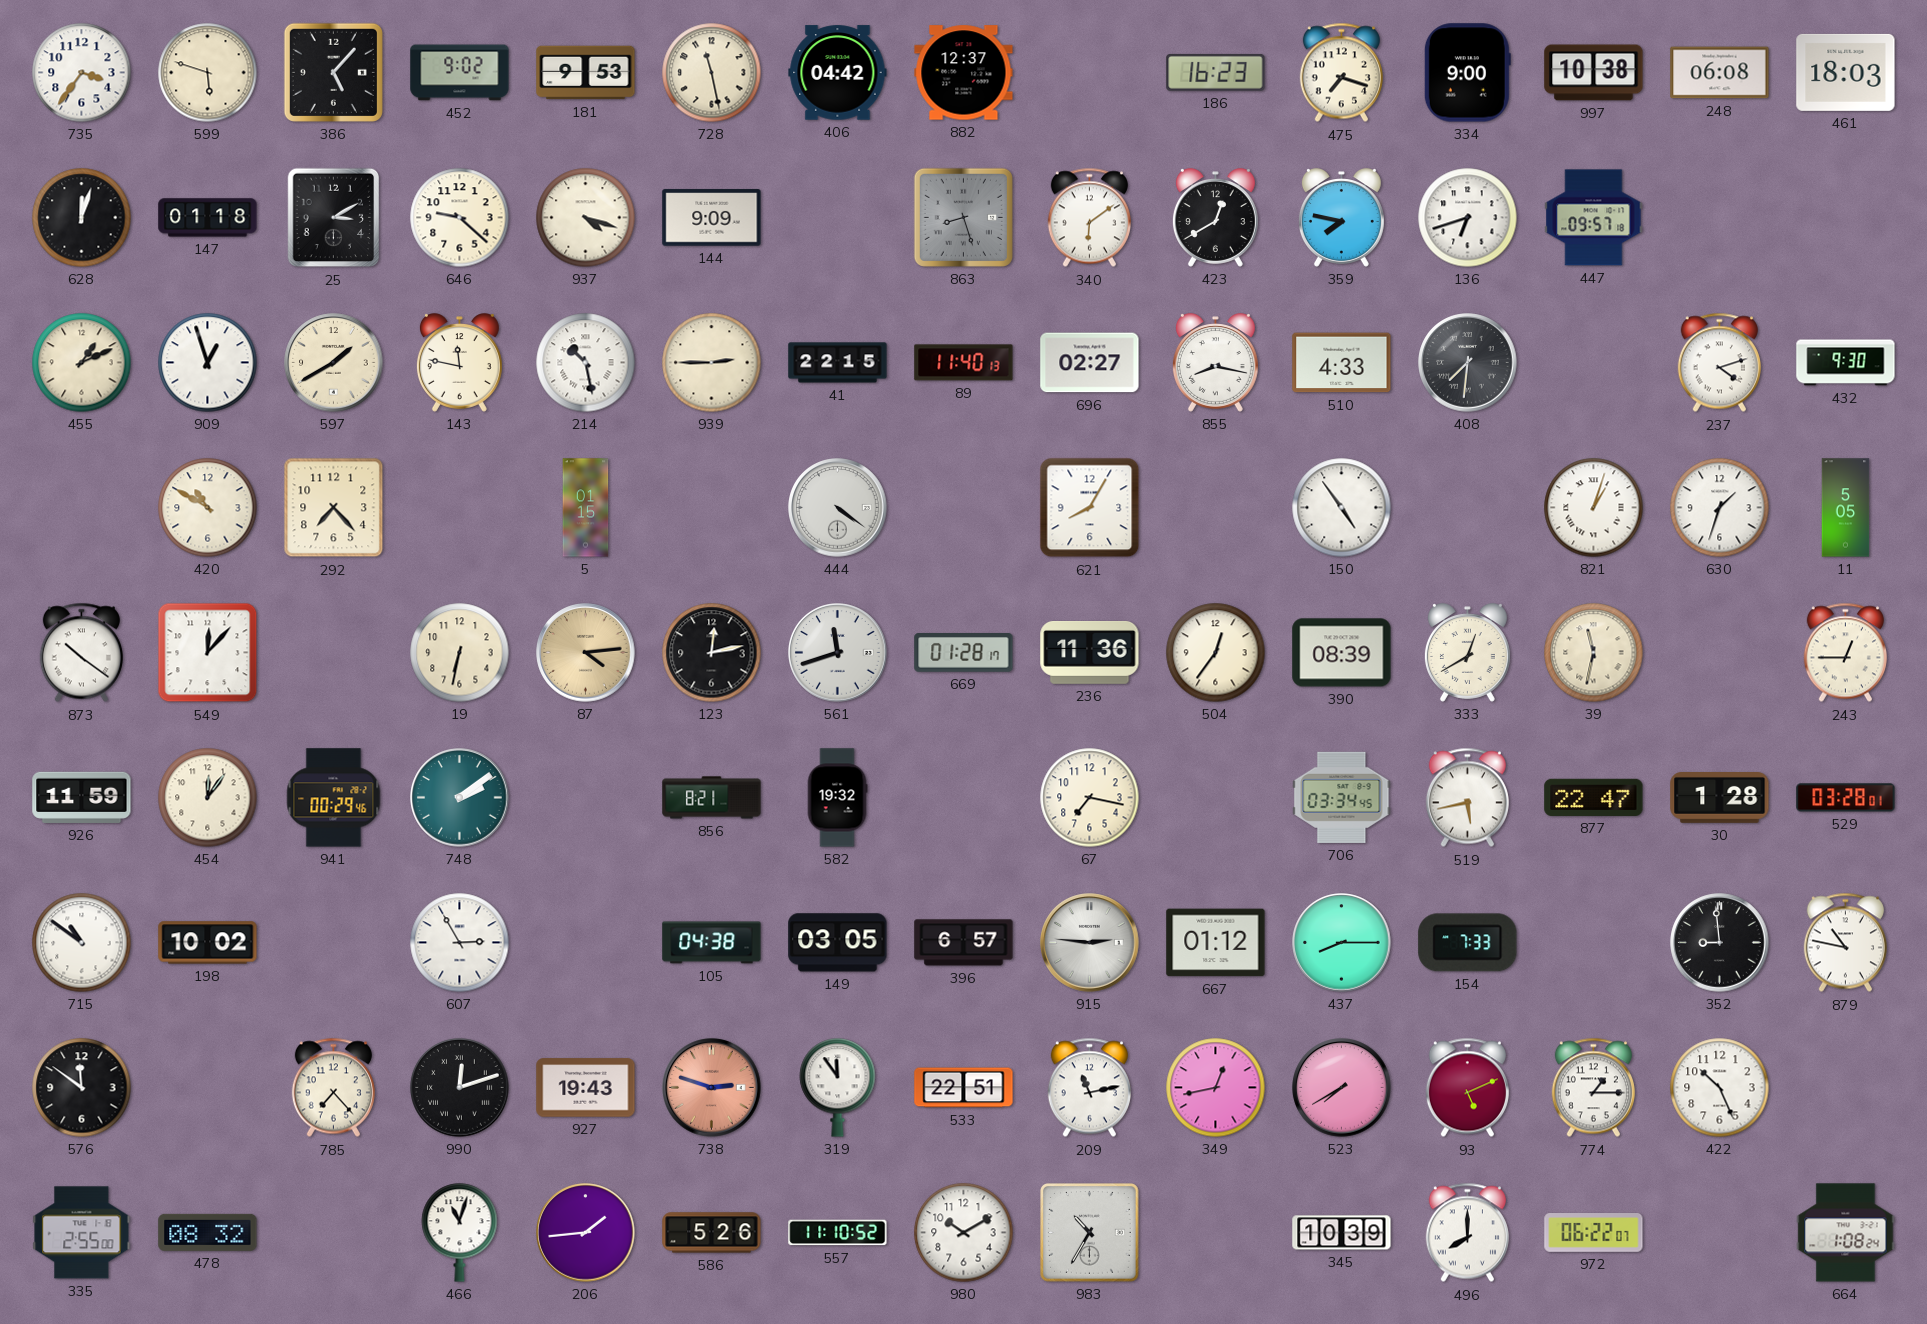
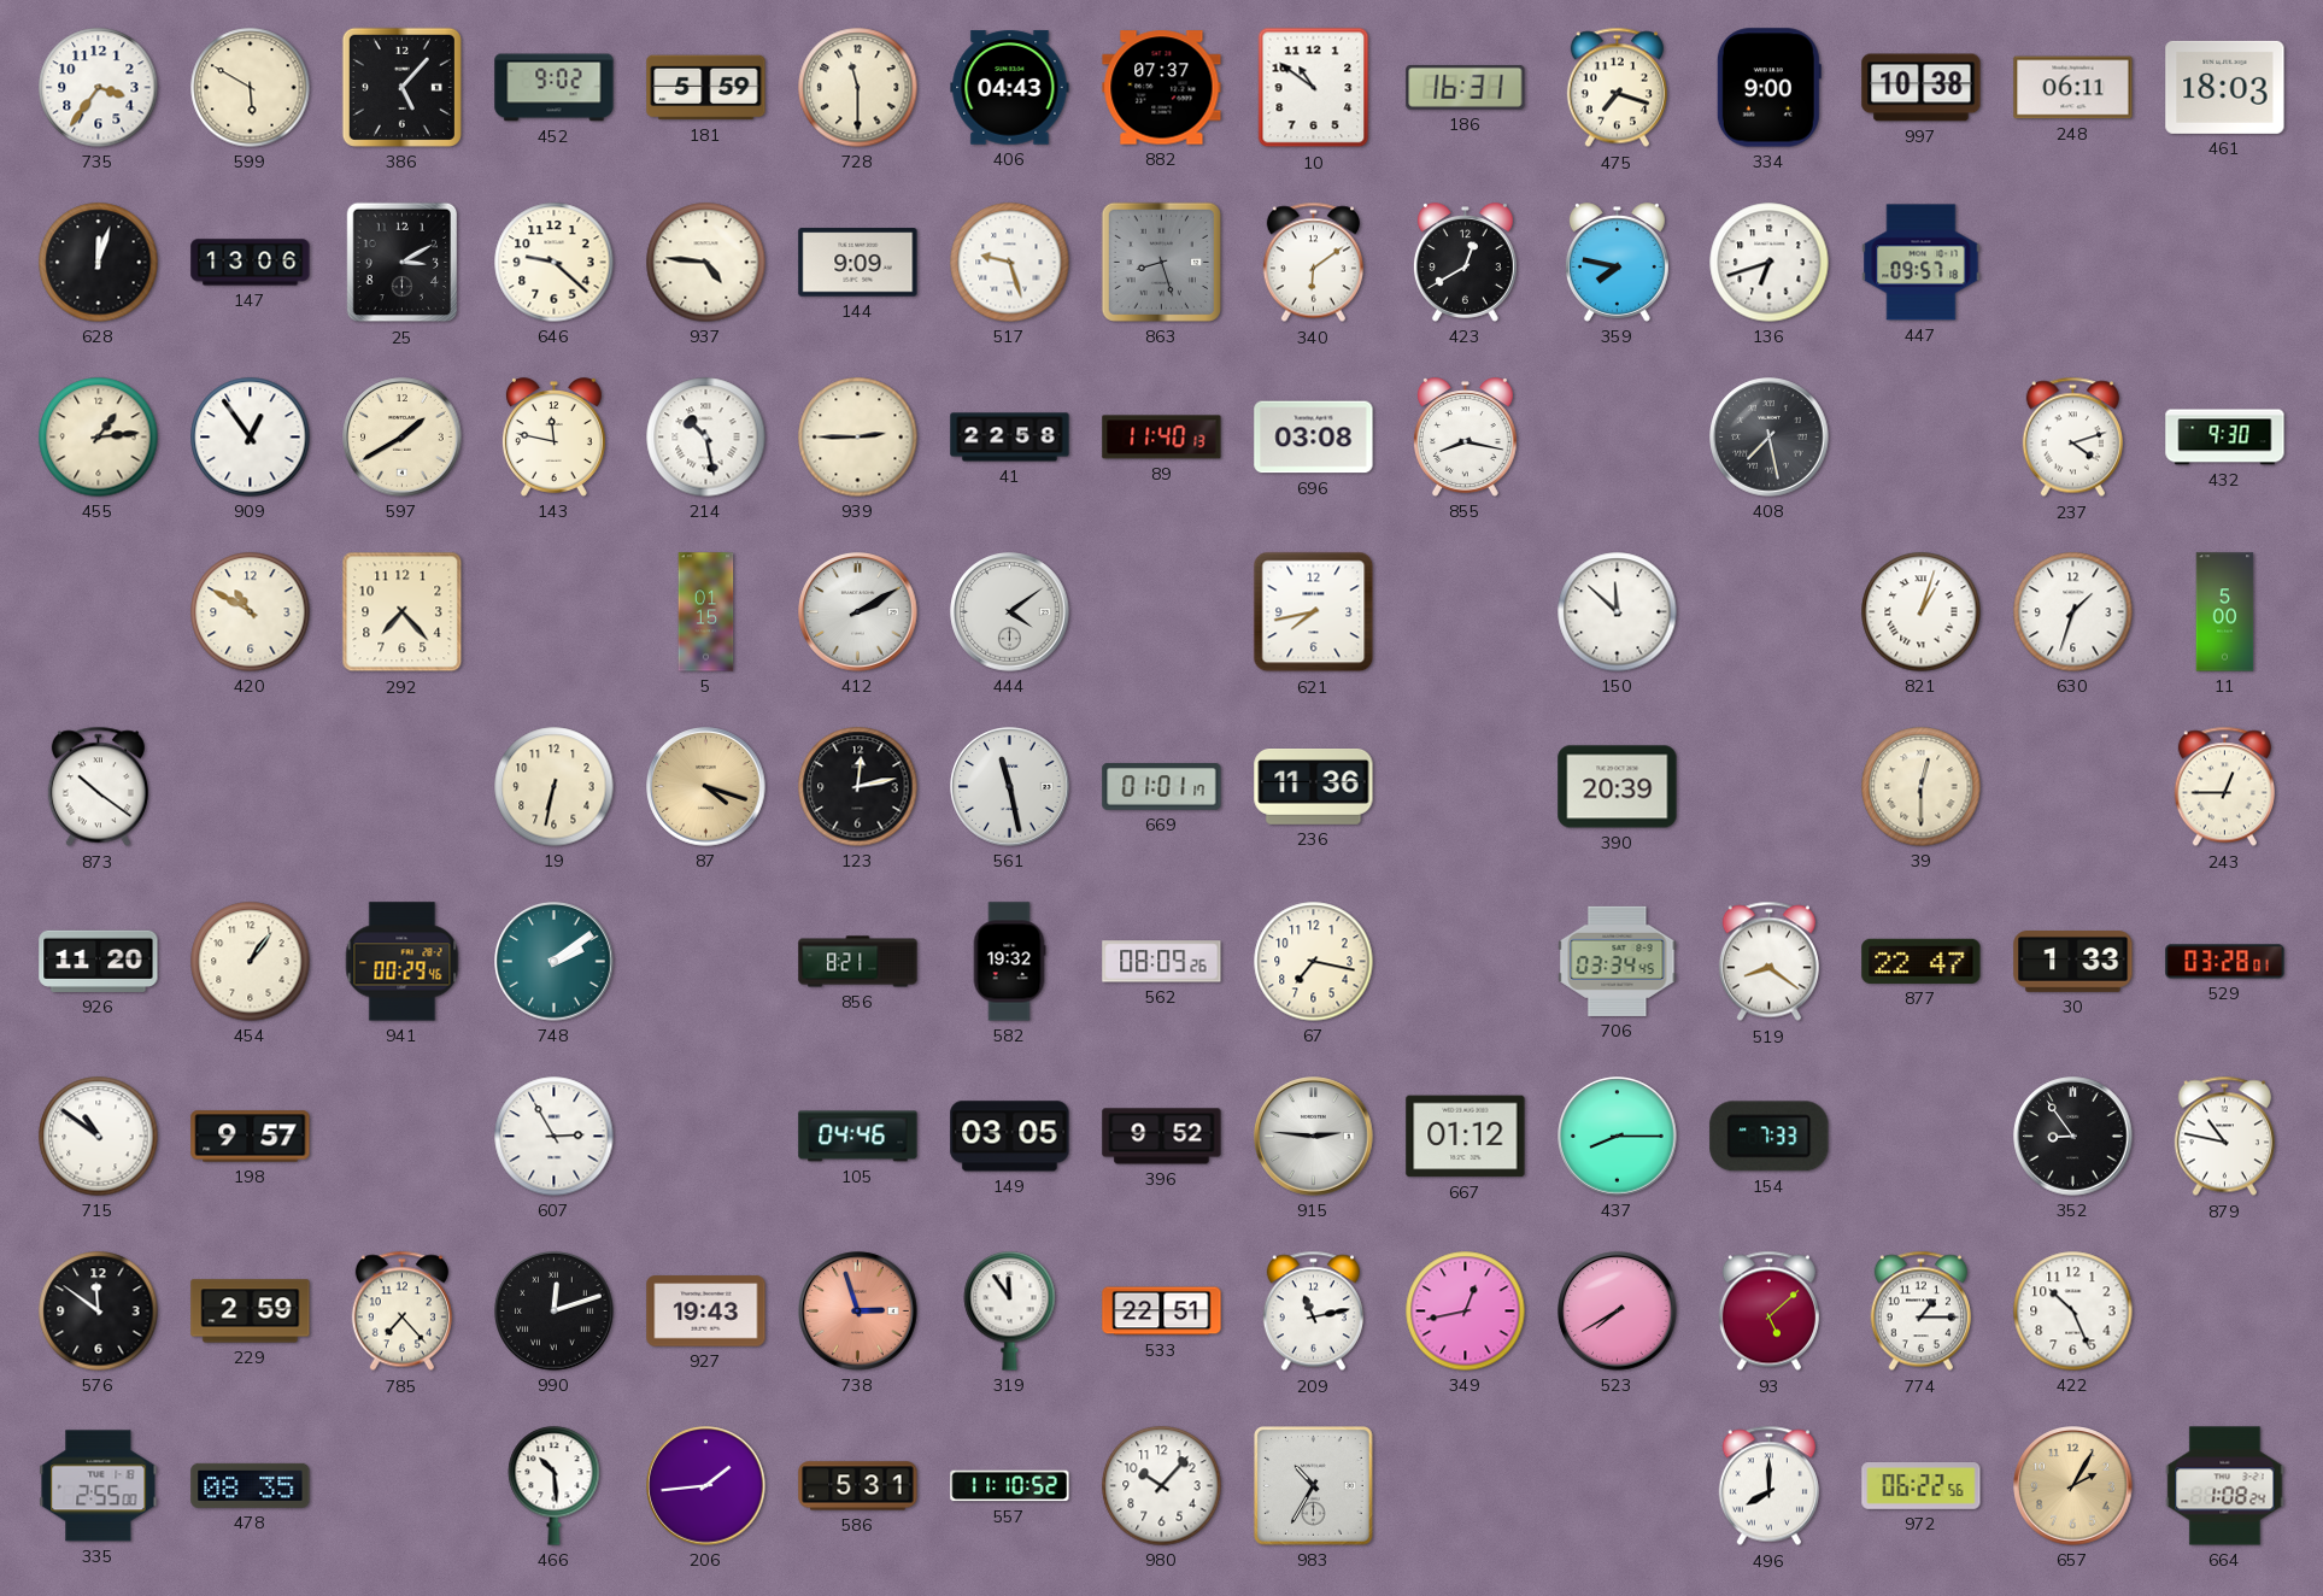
599: 5:48 -> 5:50 (251, 88)
181: 9:53 -> 5:59 (706, 88)
728: 11:28 -> 11:30 (858, 88)
406: 04:42 -> 04:43 (1010, 88)
882: 12:37 -> 07:37 (1162, 88)
10: none -> 10:51 (1314, 88)
186: 16:23 -> 16:31 (1466, 87)
248: 06:08 -> 06:11 (2073, 88)
147: 01:18 -> 13:06 (251, 263)
937: 4:18 -> 4:46 (706, 263)
517: none -> 9:27 (1010, 263)
455: 1:11 -> 1:14 (99, 438)
909: 12:57 -> 12:54 (251, 438)
41: 22:15 -> 22:58 (1010, 438)
696: 02:27 -> 03:08 (1314, 438)
510: 4:33 -> none (1342, 363)
408: 7:31 -> 7:28 (1770, 438)
412: none -> 2:10 (858, 612)
444: 4:21 -> 4:09 (1010, 612)
621: 8:05 -> 7:43 (1314, 612)
150: 4:54 -> 11:52 (1618, 612)
11: 5:05 -> 5:00 (2225, 612)
549: 12:07 -> none (208, 653)
87: 4:14 -> 4:18 (706, 787)
561: 11:42 -> 11:28 (1010, 787)
669: 01:28 -> 01:01 (1162, 787)
504: 12:36 -> none (1216, 653)
390: 08:39 -> 20:39 (1618, 787)
333: 12:40 -> none (1467, 653)
39: 11:32 -> 12:30 (1922, 787)
926: 11:59 -> 11:20 (99, 961)
454: 12:06 -> 1:06 (251, 962)
562: none -> 08:09 (1162, 962)
519: 5:43 -> 8:21 (1768, 962)
30: 1:28 -> 1:33 (2073, 962)
198: 10:02 -> 9:57 (251, 1137)
105: 04:38 -> 04:46 (858, 1137)
396: 6:57 -> 9:52 (1162, 1137)
352: 8:59 -> 8:54 (2073, 1137)
229: none -> 2:59 (251, 1312)
738: 2:48 -> 2:57 (858, 1312)
93: 5:11 -> 5:08 (1768, 1312)
478: 08:32 -> 08:35 (251, 1485)
466: 11:03 -> 10:29 (555, 1486)
586: 5:26 -> 5:31 (858, 1486)
980: 10:10 -> 10:07 (1162, 1486)
345: 10:39 -> none (1342, 1233)
972: 06:22:07 -> 06:22:56 (1922, 1486)
657: none -> 2:05 (2073, 1486)
